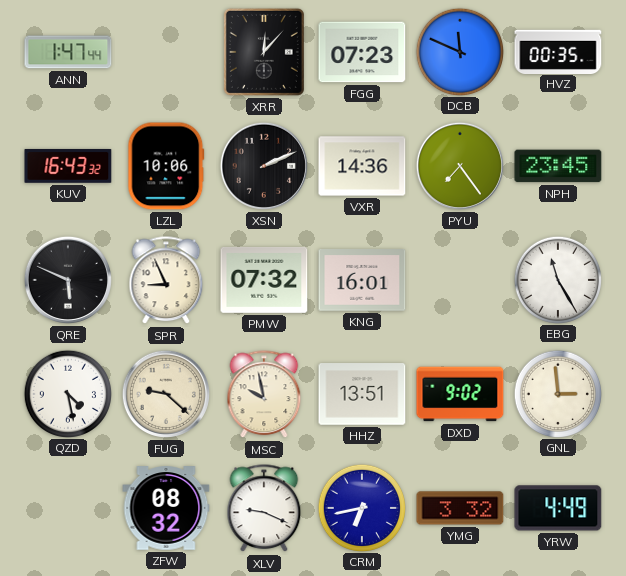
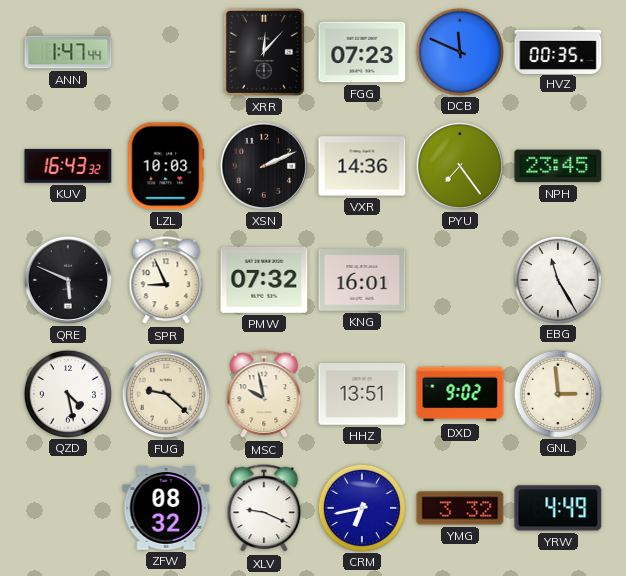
LZL: 10:06 -> 10:03 (166, 166)
